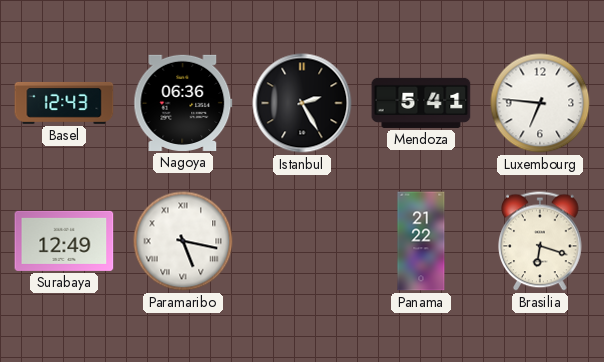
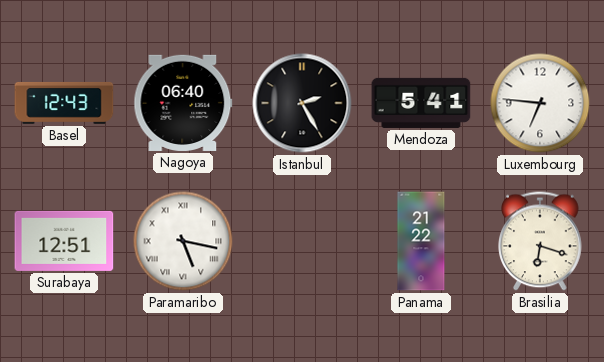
Nagoya: 06:36 -> 06:40 (183, 103)
Surabaya: 12:49 -> 12:51 (64, 241)
